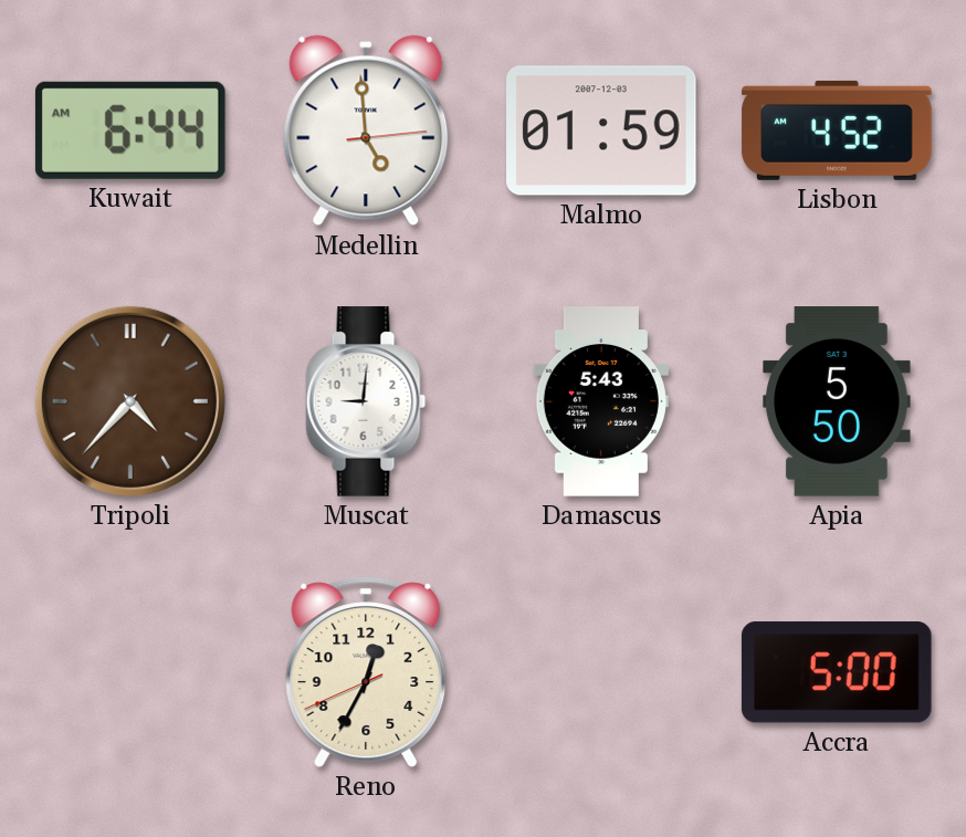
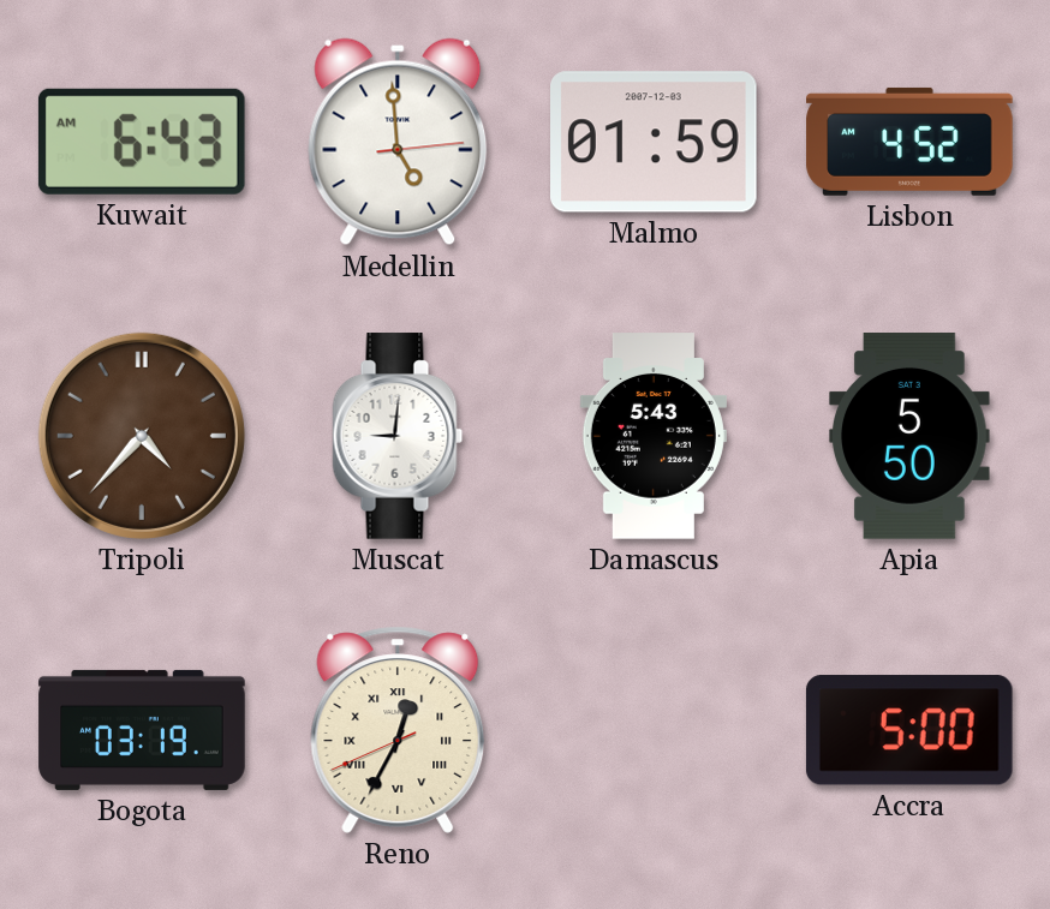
Kuwait: 6:44 -> 6:43 (142, 142)
Bogota: none -> 03:19 (142, 730)
Reno numerals: Arabic -> Roman (398, 730)
